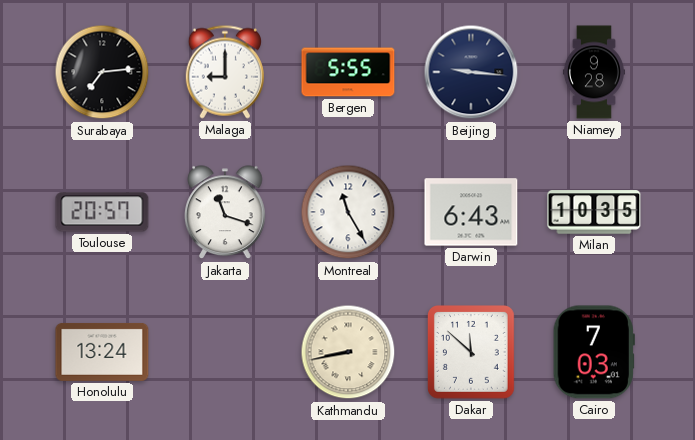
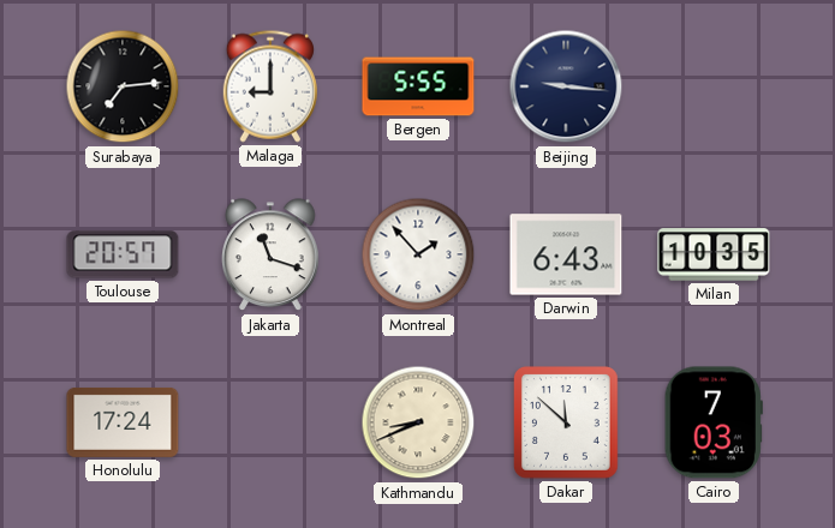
Niamey: 9:28 -> none (594, 72)
Montreal: 11:25 -> 1:53 (418, 254)
Honolulu: 13:24 -> 17:24 (123, 422)
Kathmandu: 8:43 -> 8:41 (418, 422)
